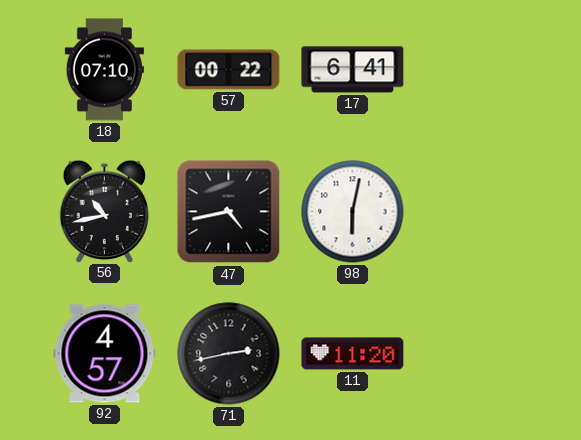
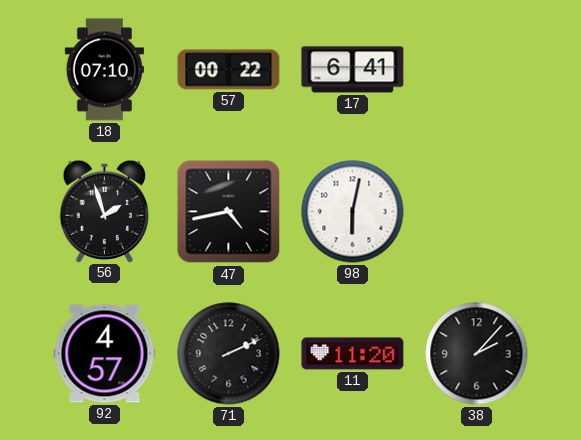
56: 10:43 -> 1:57 (104, 211)
71: 2:43 -> 2:11 (229, 354)
38: none -> 2:07 (477, 354)
